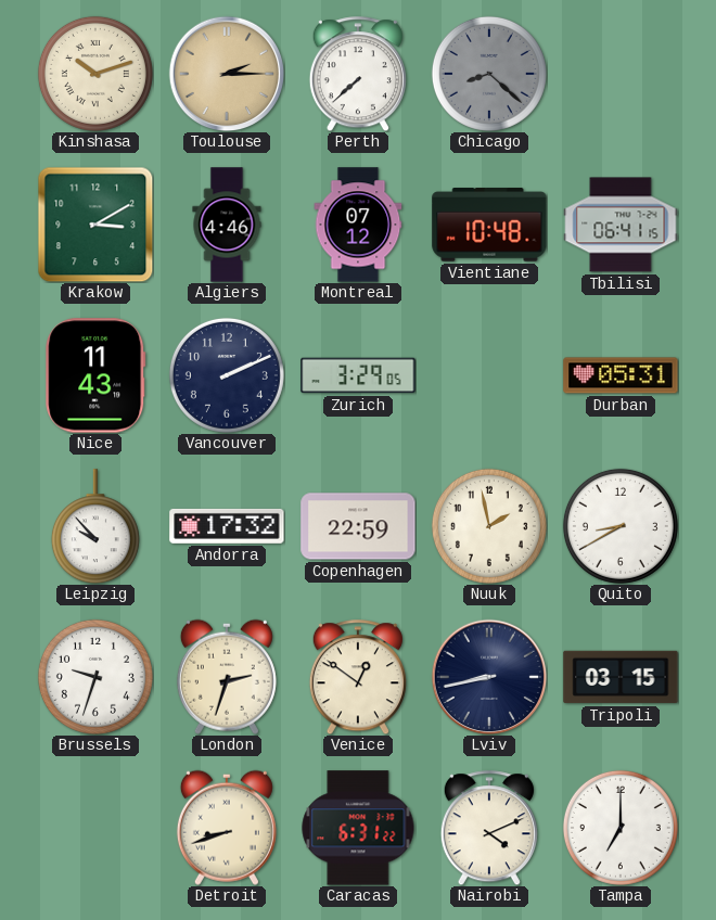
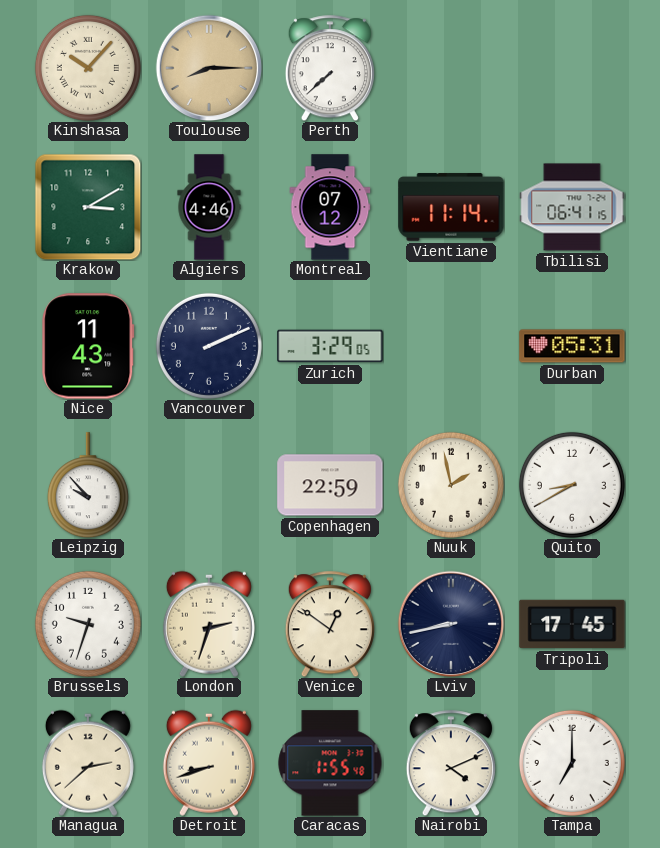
Kinshasa: 10:12 -> 10:07 (88, 68)
Toulouse: 2:15 -> 8:15 (209, 68)
Chicago: 8:22 -> none (489, 74)
Vientiane: 10:48 -> 11:14 (451, 207)
Andorra: 17:32 -> none (227, 526)
Tripoli: 03:15 -> 17:45 (572, 624)
Managua: none -> 2:38 (88, 763)
Caracas: 6:31 -> 1:55 (330, 763)
